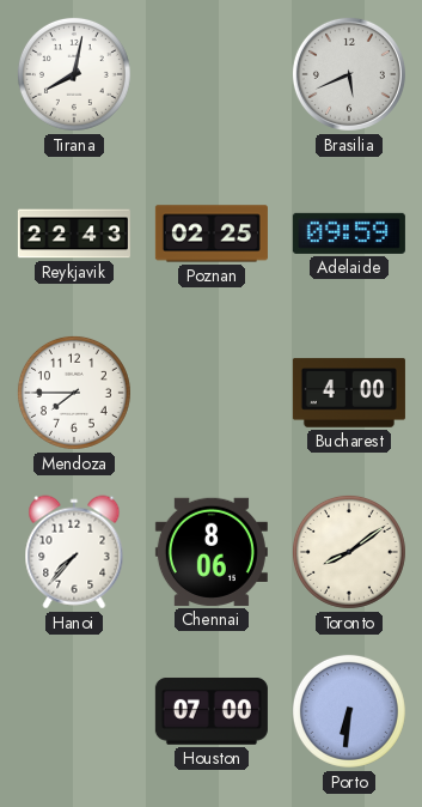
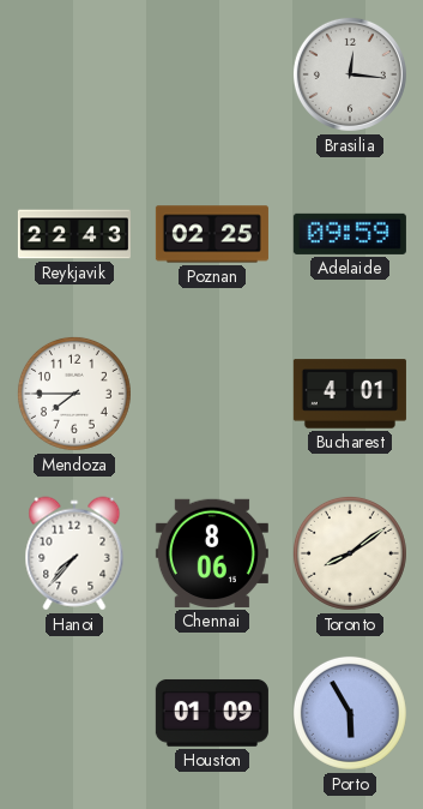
Tirana: 8:02 -> none (74, 74)
Brasilia: 5:41 -> 12:16 (350, 74)
Bucharest: 4:00 -> 4:01 (350, 394)
Houston: 07:00 -> 01:09 (212, 713)
Porto: 6:31 -> 5:55 (350, 713)
